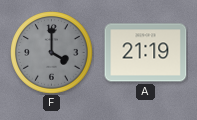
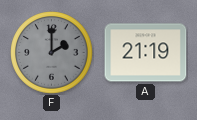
F: 4:00 -> 2:00 (52, 53)
